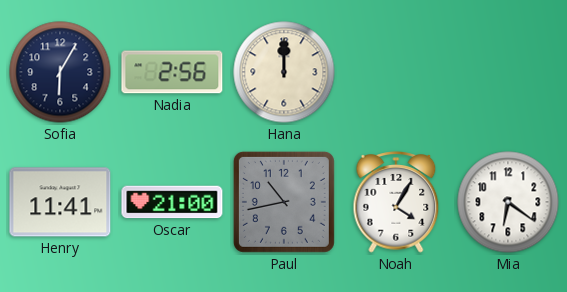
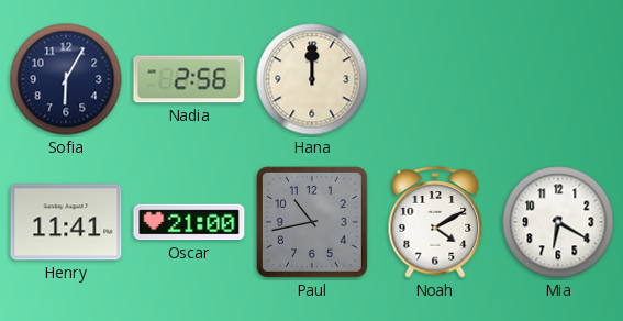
Noah: 4:05 -> 4:10 (435, 222)
Mia: 6:21 -> 6:20 (558, 222)
